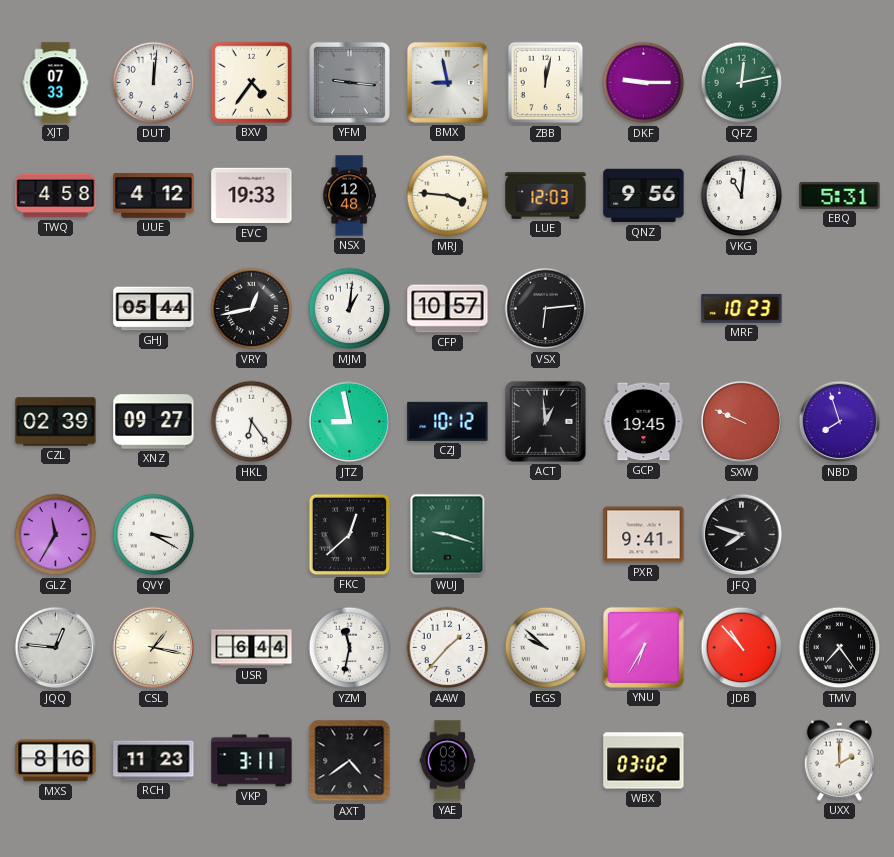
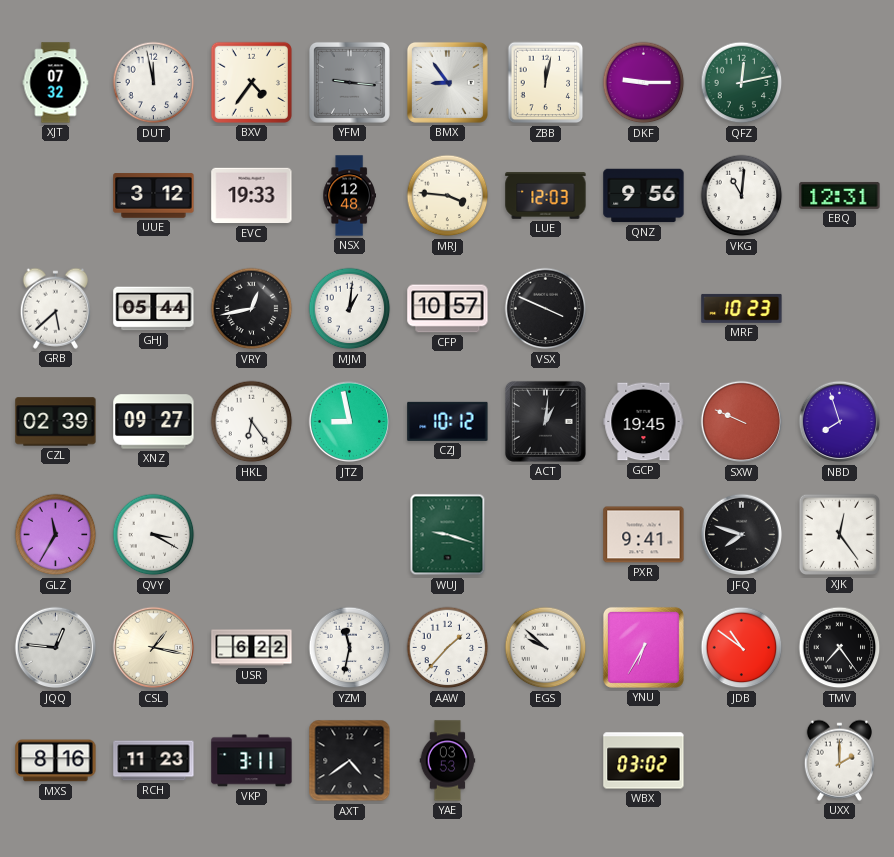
XJT: 07:33 -> 07:32 (56, 83)
DUT: 12:01 -> 11:58 (154, 83)
BMX: 8:58 -> 8:54 (447, 82)
TWQ: 4:58 -> none (56, 196)
UUE: 4:12 -> 3:12 (154, 196)
EBQ: 5:31 -> 12:31 (840, 195)
GRB: none -> 5:38 (55, 308)
VSX: 6:14 -> 3:49 (546, 309)
ACT: 12:59 -> 1:01 (545, 421)
FKC: 12:38 -> none (349, 534)
XJK: none -> 12:24 (839, 534)
USR: 6:44 -> 6:22 (252, 648)
JDB: 10:53 -> 10:51 (742, 648)
